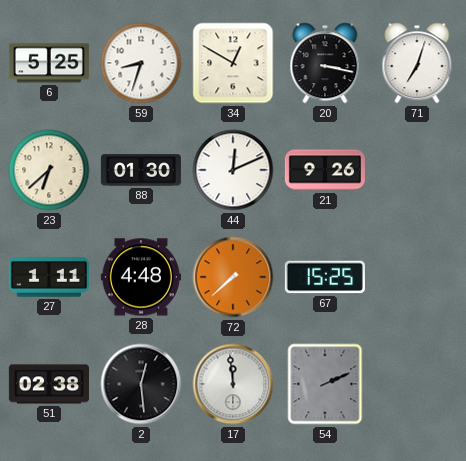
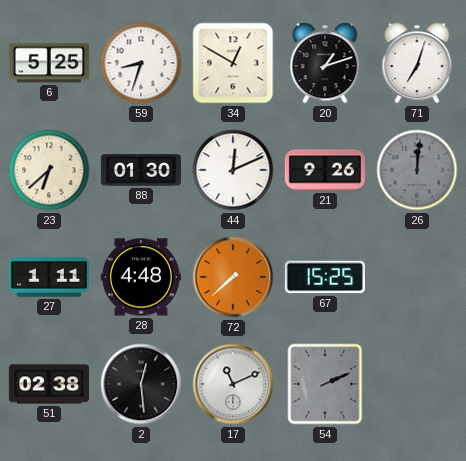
20: 3:17 -> 1:12 (325, 63)
26: none -> 12:01 (417, 170)
17: 11:59 -> 11:11 (233, 384)
